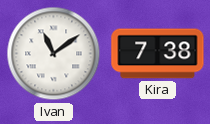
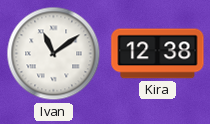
Kira: 7:38 -> 12:38 (158, 54)
